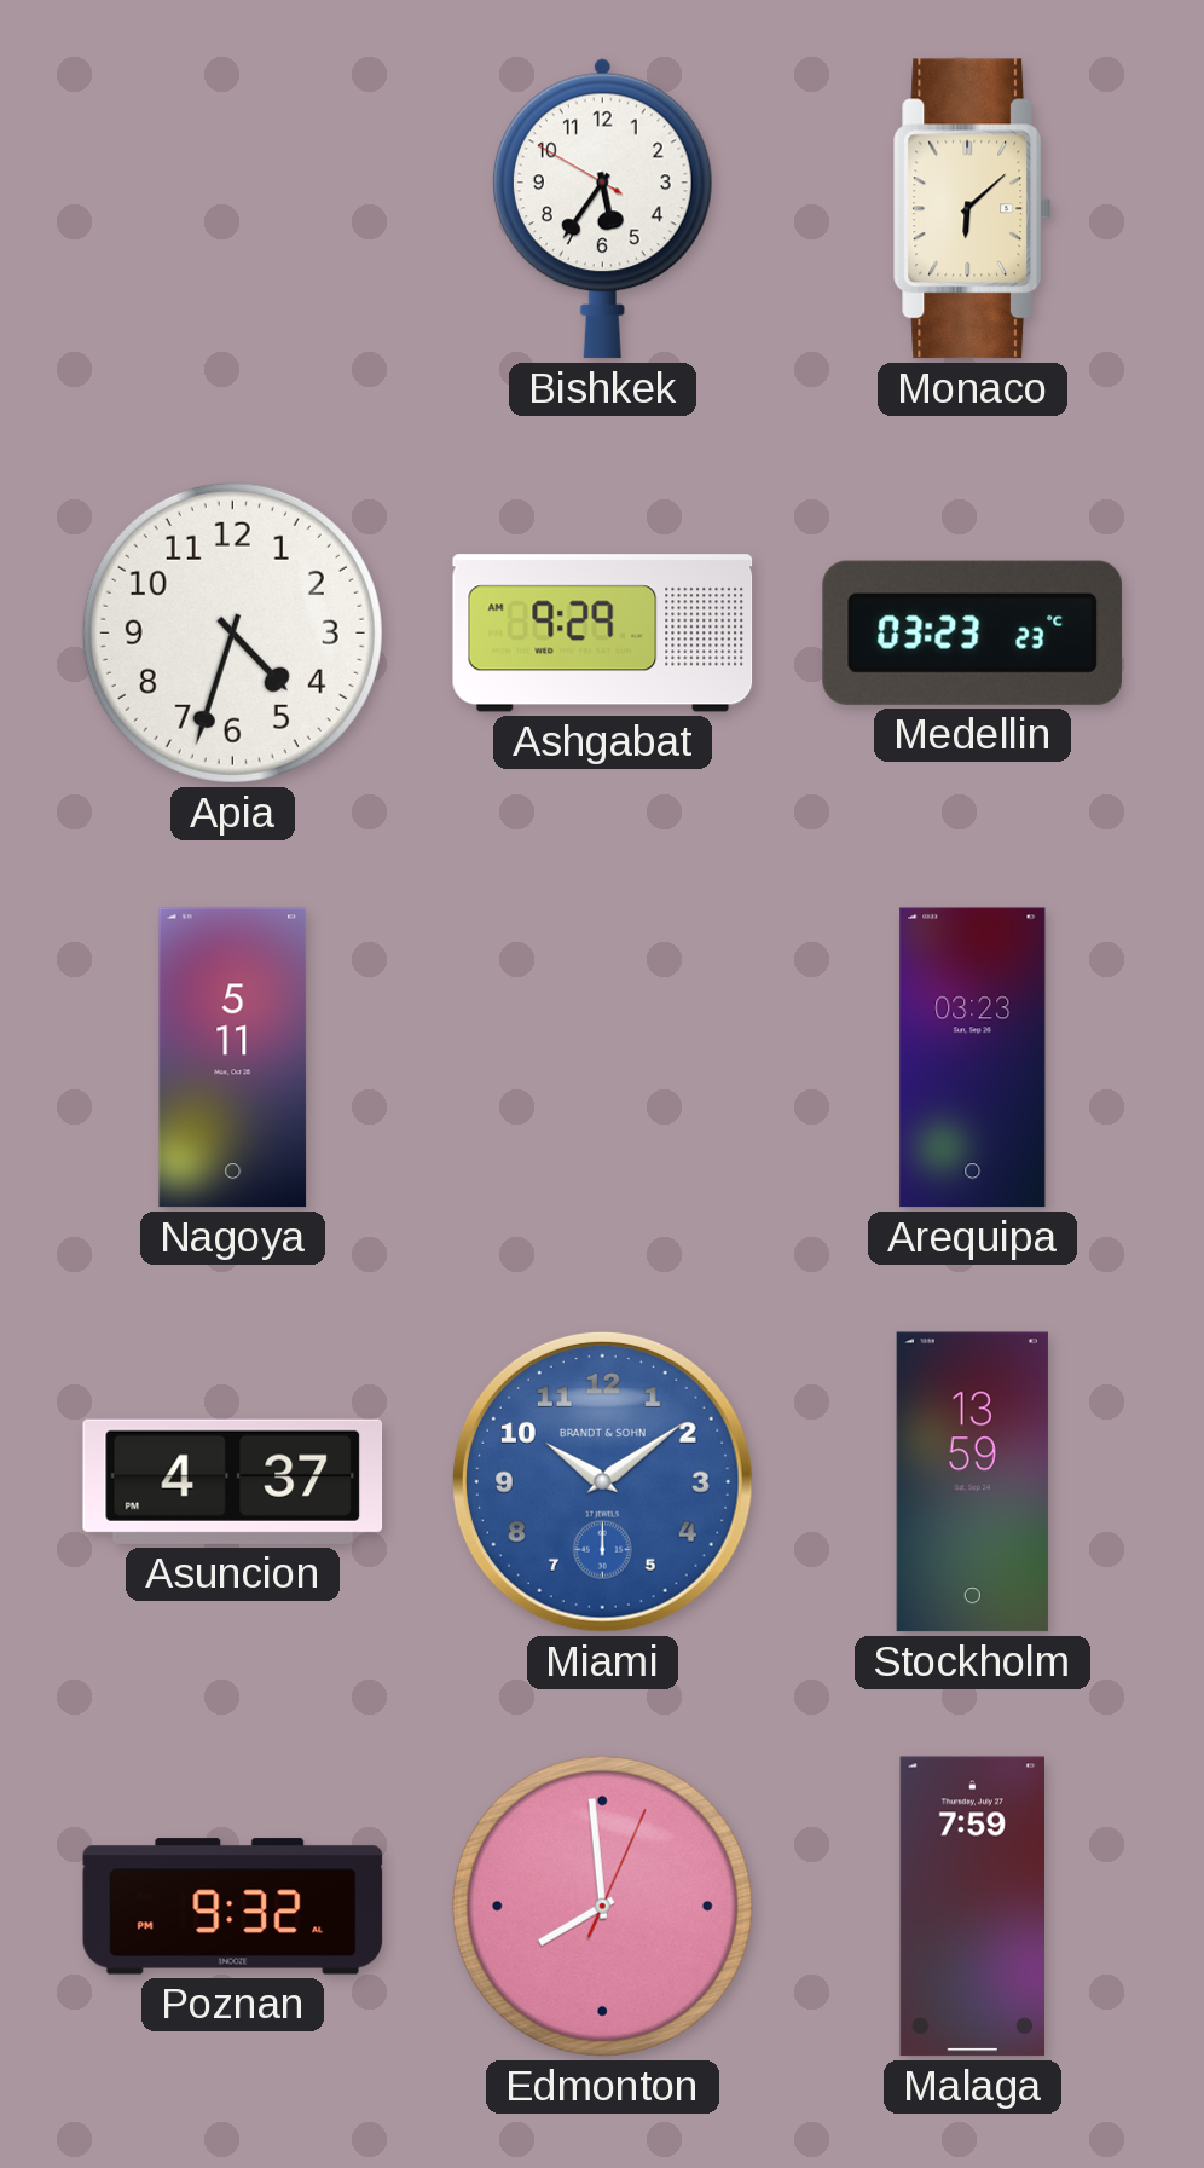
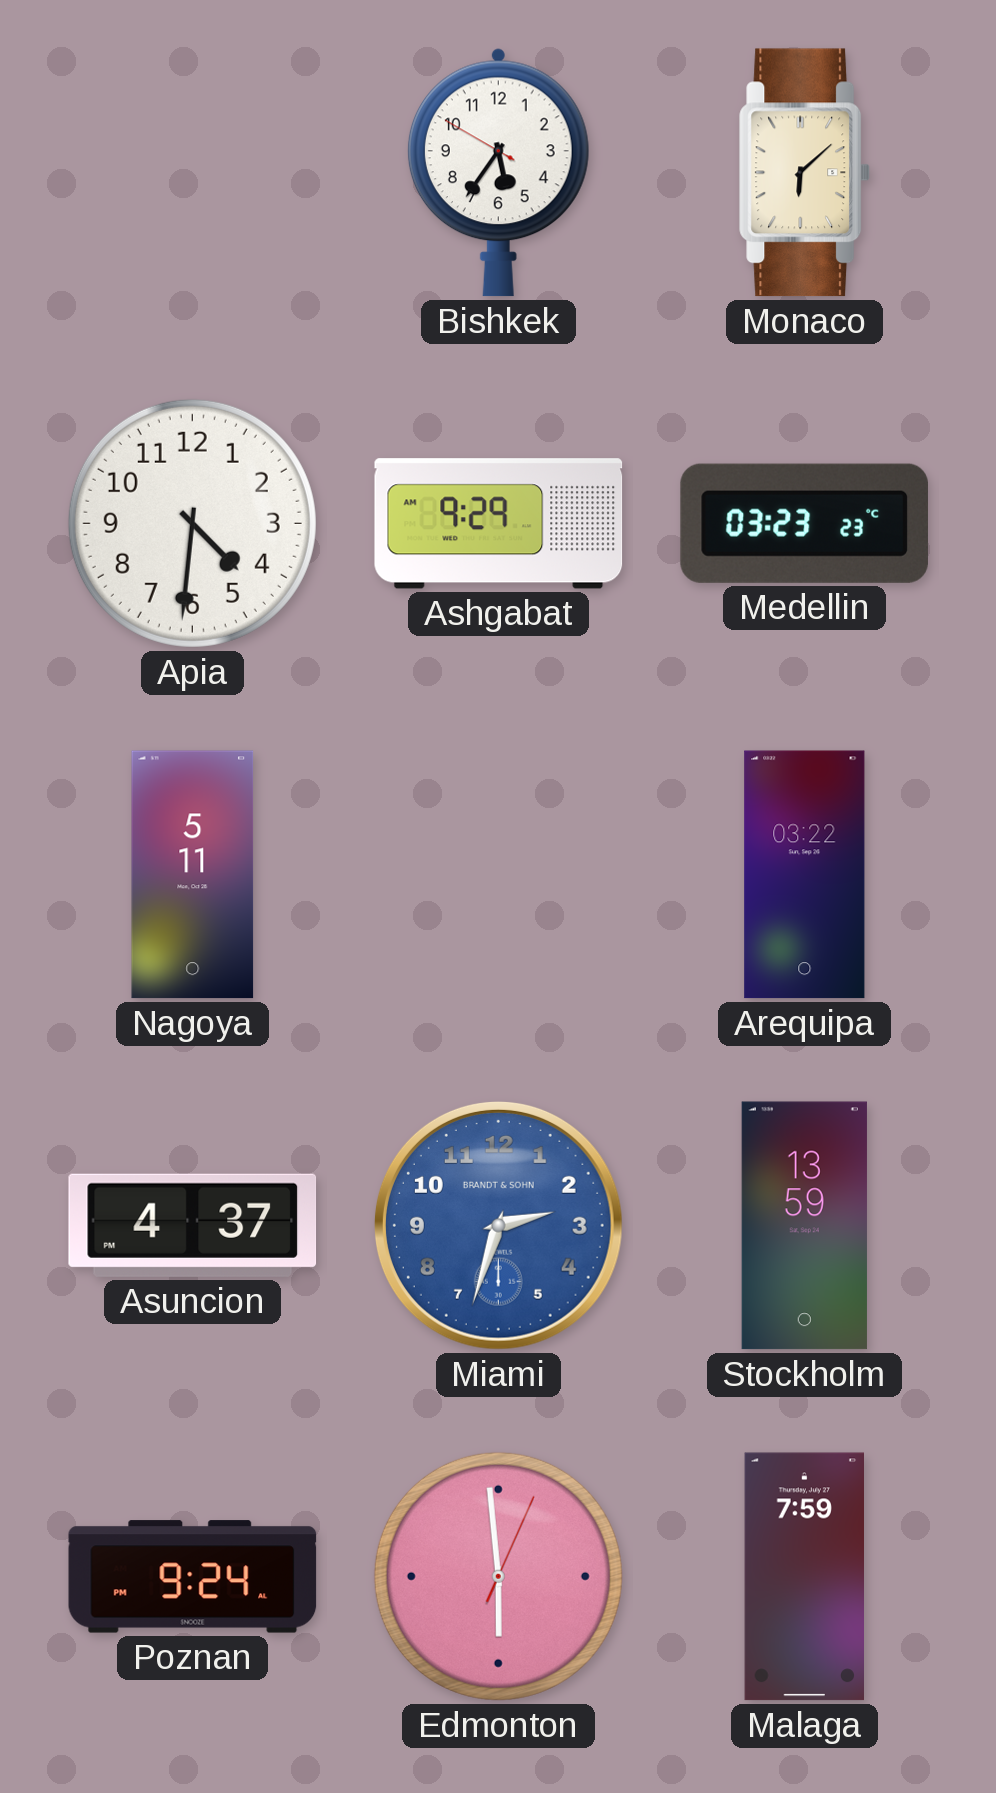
Apia: 4:33 -> 4:31 (192, 523)
Arequipa: 03:23 -> 03:22 (805, 875)
Miami: 10:09 -> 2:33 (498, 1225)
Poznan: 9:32 -> 9:24 (193, 1577)
Edmonton: 7:59 -> 5:59 (498, 1576)
